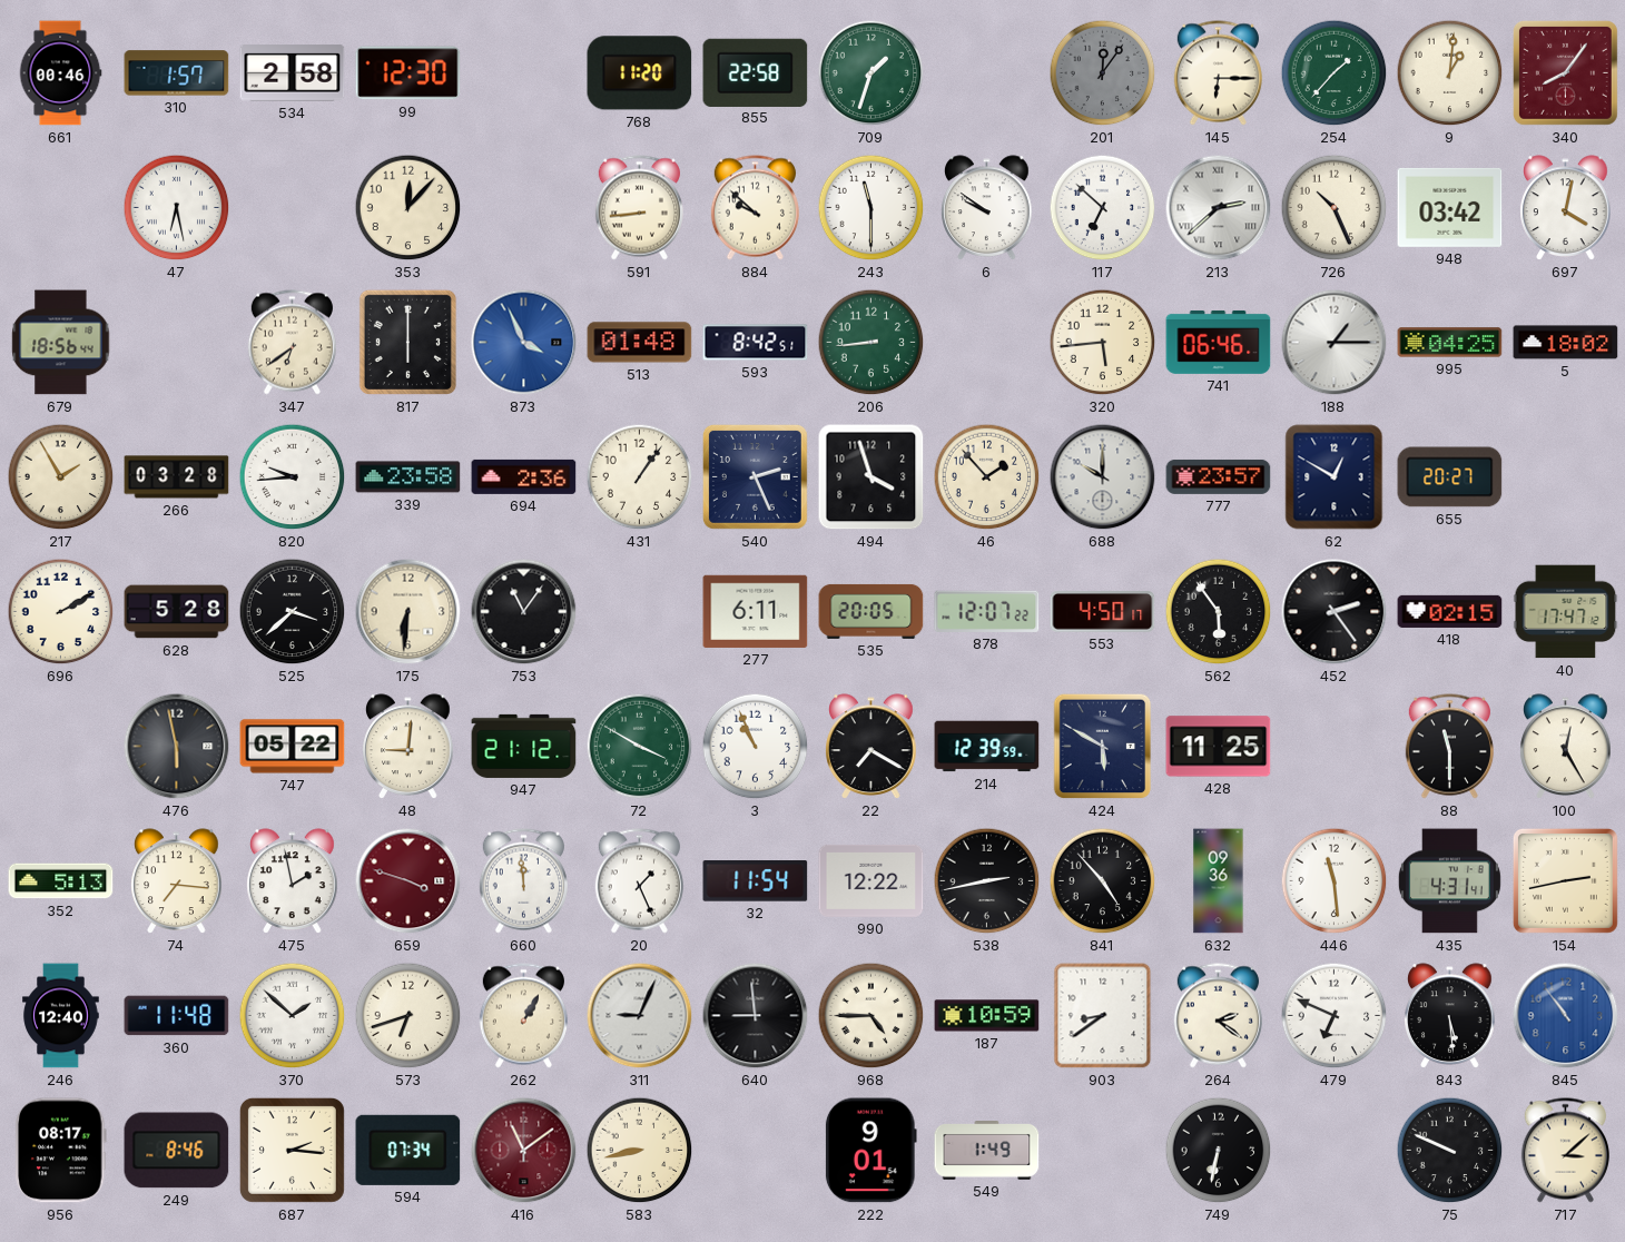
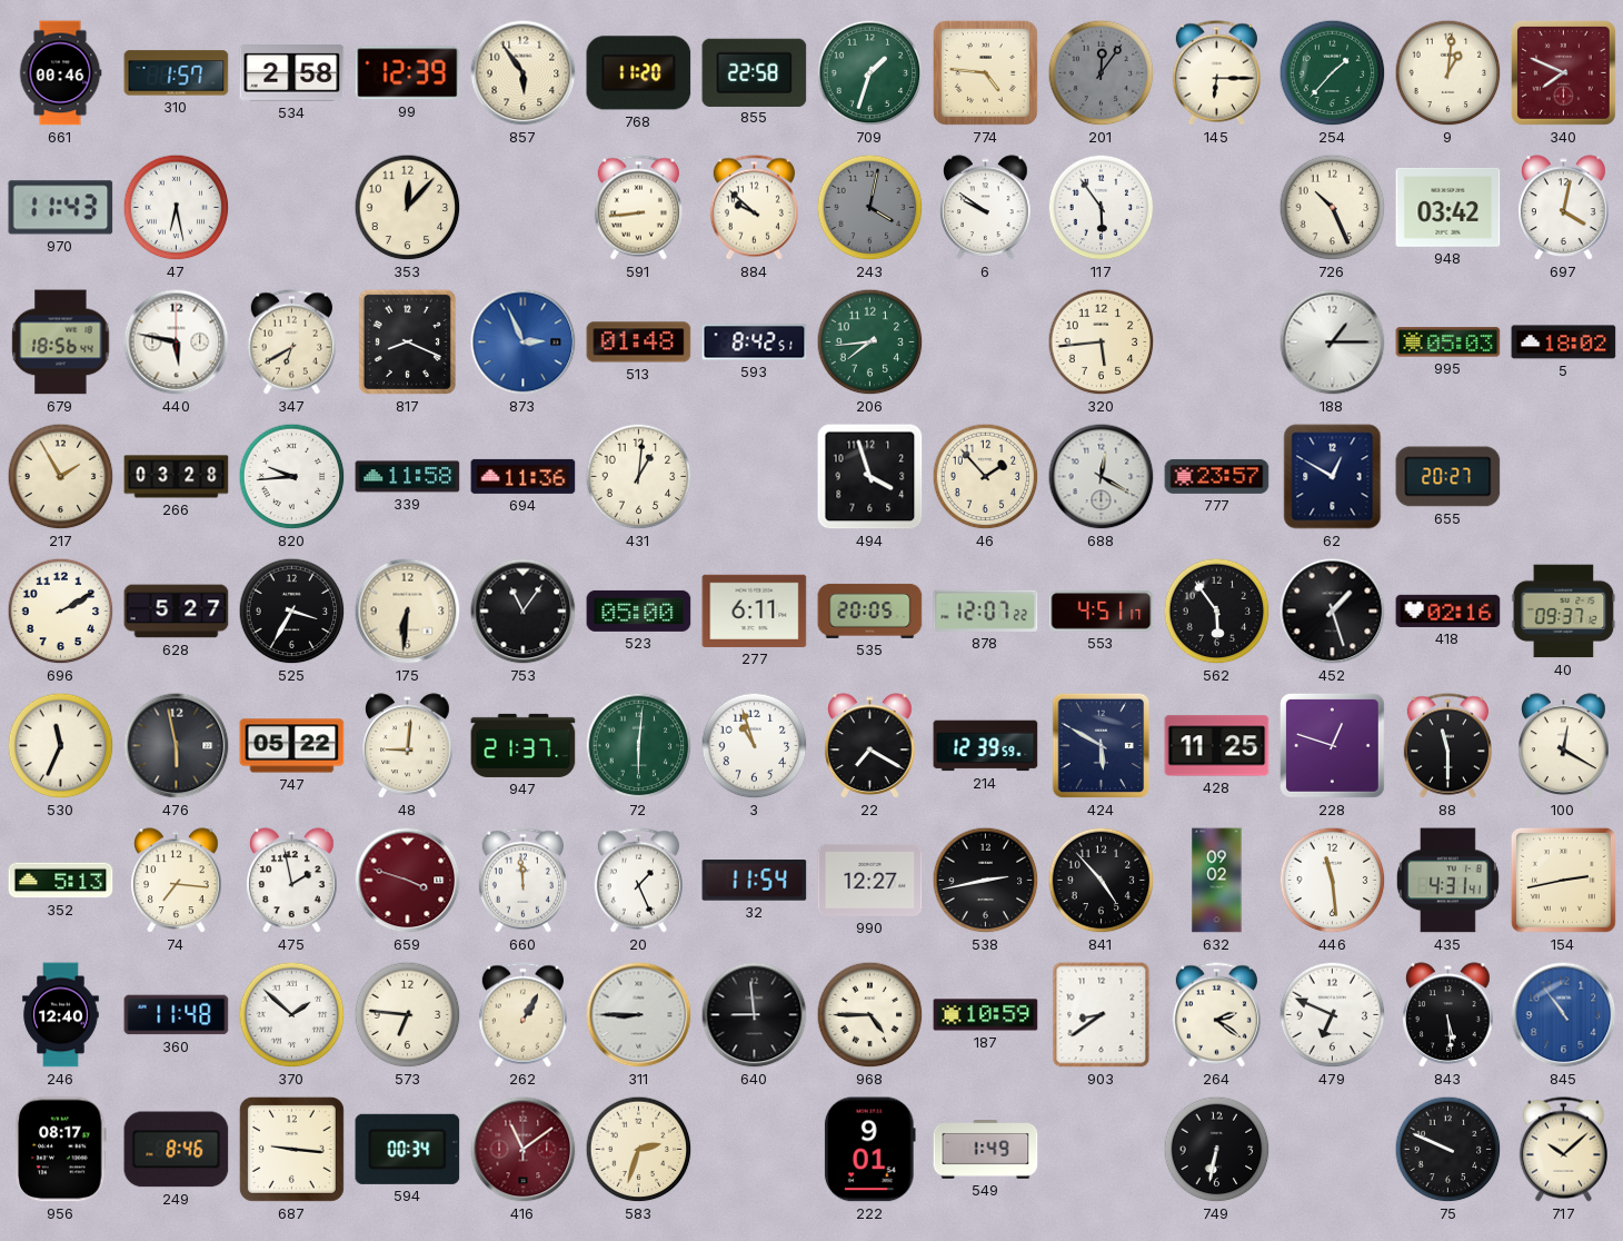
99: 12:30 -> 12:39 (408, 73)
857: none -> 5:54 (524, 73)
774: none -> 4:46 (985, 72)
340: 8:06 -> 7:49 (1563, 72)
970: none -> 11:43 (61, 208)
243: 11:30 -> 4:02 (870, 208)
243 dial: white -> grey (870, 208)
117: 6:52 -> 5:54 (1102, 208)
213: 2:38 -> none (1219, 208)
440: none -> 5:47 (177, 342)
347: 6:39 -> 6:40 (291, 342)
817: 6:00 -> 8:19 (407, 341)
873: 3:56 -> 2:56 (524, 342)
206: 8:44 -> 7:44 (870, 342)
741: 06:46 -> none (1219, 342)
995: 04:25 -> 05:03 (1448, 342)
339: 23:58 -> 11:58 (408, 477)
694: 2:36 -> 11:36 (524, 476)
431: 1:06 -> 1:01 (639, 477)
540: 2:26 -> none (755, 476)
688: 10:00 -> 12:20 (1102, 477)
628: 5:28 -> 5:27 (177, 612)
525: 3:38 -> 3:35 (292, 612)
523: none -> 05:00 (639, 610)
553: 4:50 -> 4:51 (1102, 612)
452: 2:24 -> 1:27 (1333, 612)
418: 02:15 -> 02:16 (1448, 610)
40: 17:47 -> 09:37 (1564, 612)
530: none -> 11:34 (61, 746)
947: 21:12 -> 21:37 (524, 745)
72: 3:50 -> 6:01 (639, 746)
3: 10:56 -> 10:57 (755, 746)
228: none -> 12:48 (1332, 745)
100: 12:25 -> 12:20 (1564, 746)
990: 12:22 -> 12:27 (870, 880)
632: 09:36 -> 09:02 (1217, 881)
573: 6:42 -> 6:46 (408, 1015)
311: 9:04 -> 8:45 (639, 1015)
687: 2:16 -> 9:16 (291, 1149)
594: 07:34 -> 00:34 (408, 1149)
583: 8:43 -> 2:33 (639, 1150)
717: 3:08 -> 10:08 (1563, 1150)
